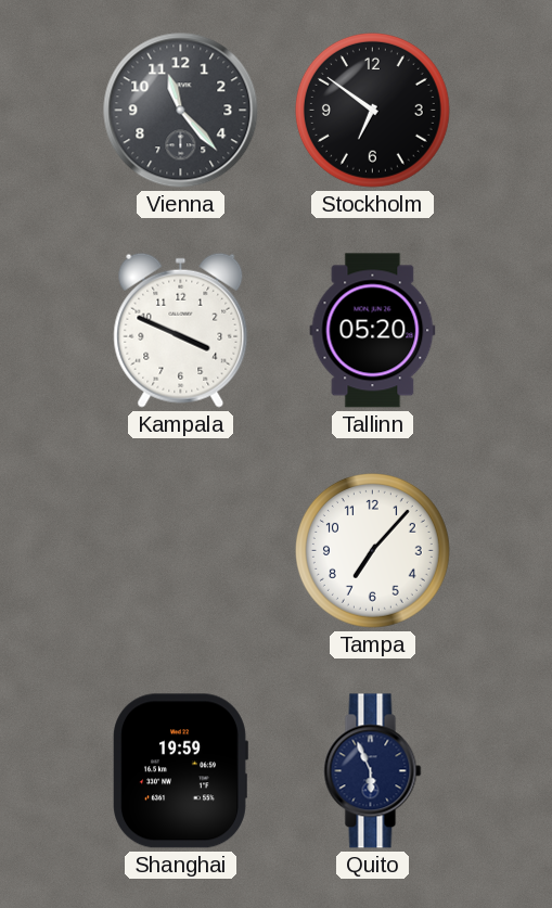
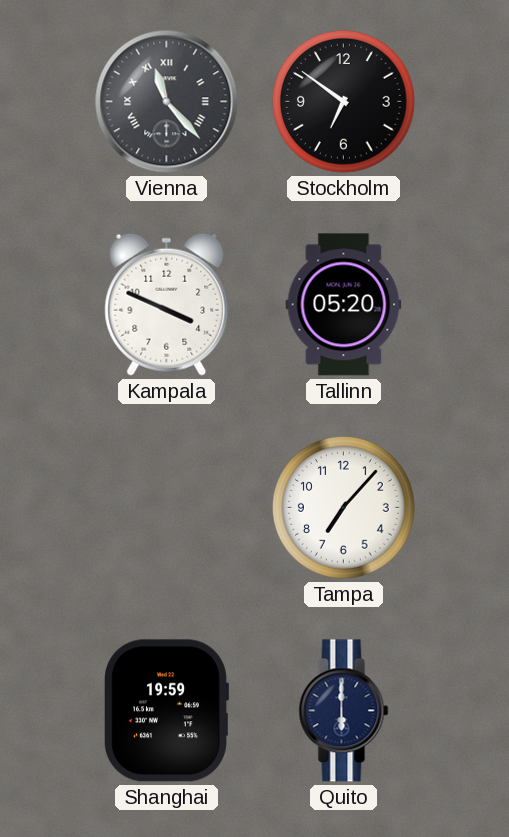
Vienna numerals: Arabic -> Roman (167, 102)
Quito: 5:56 -> 6:00 (344, 711)
